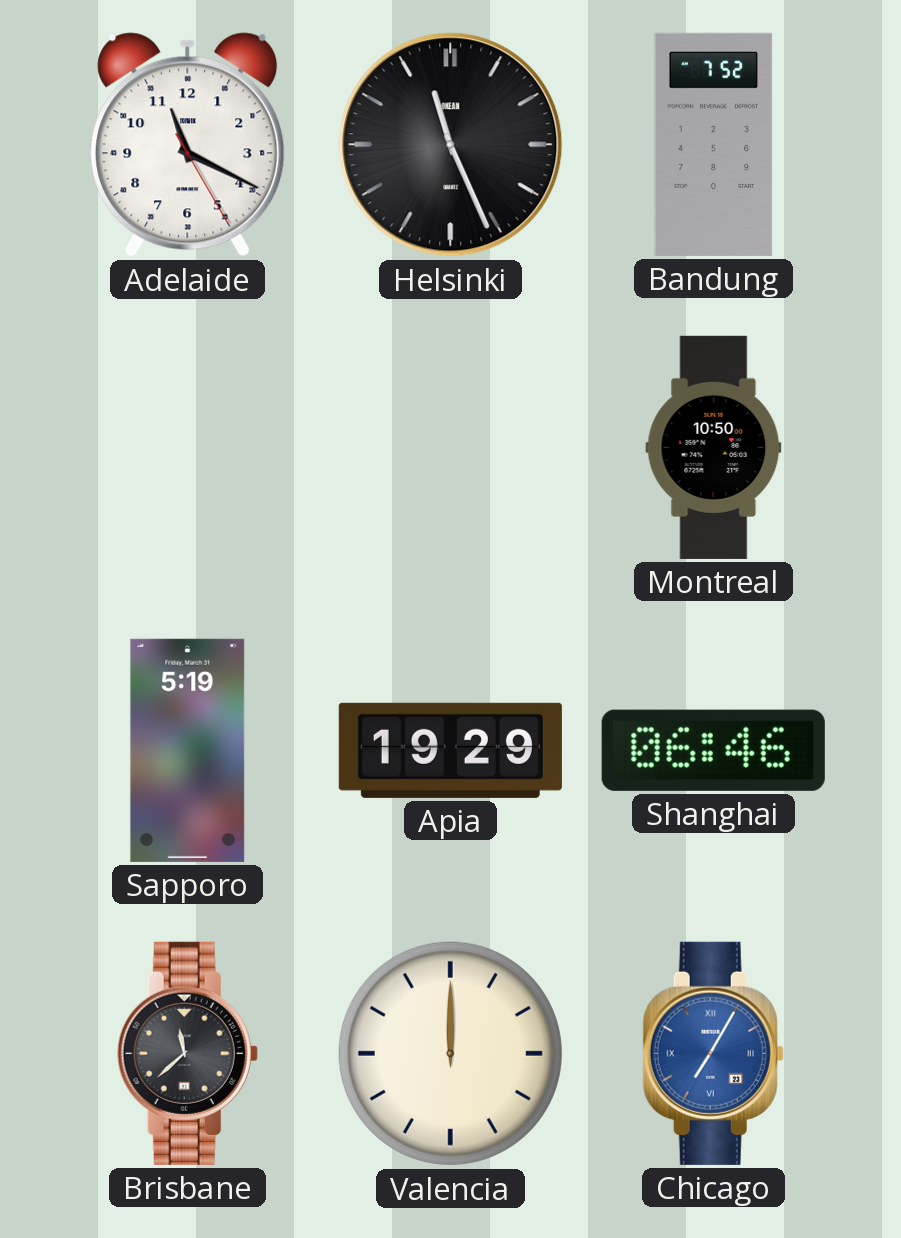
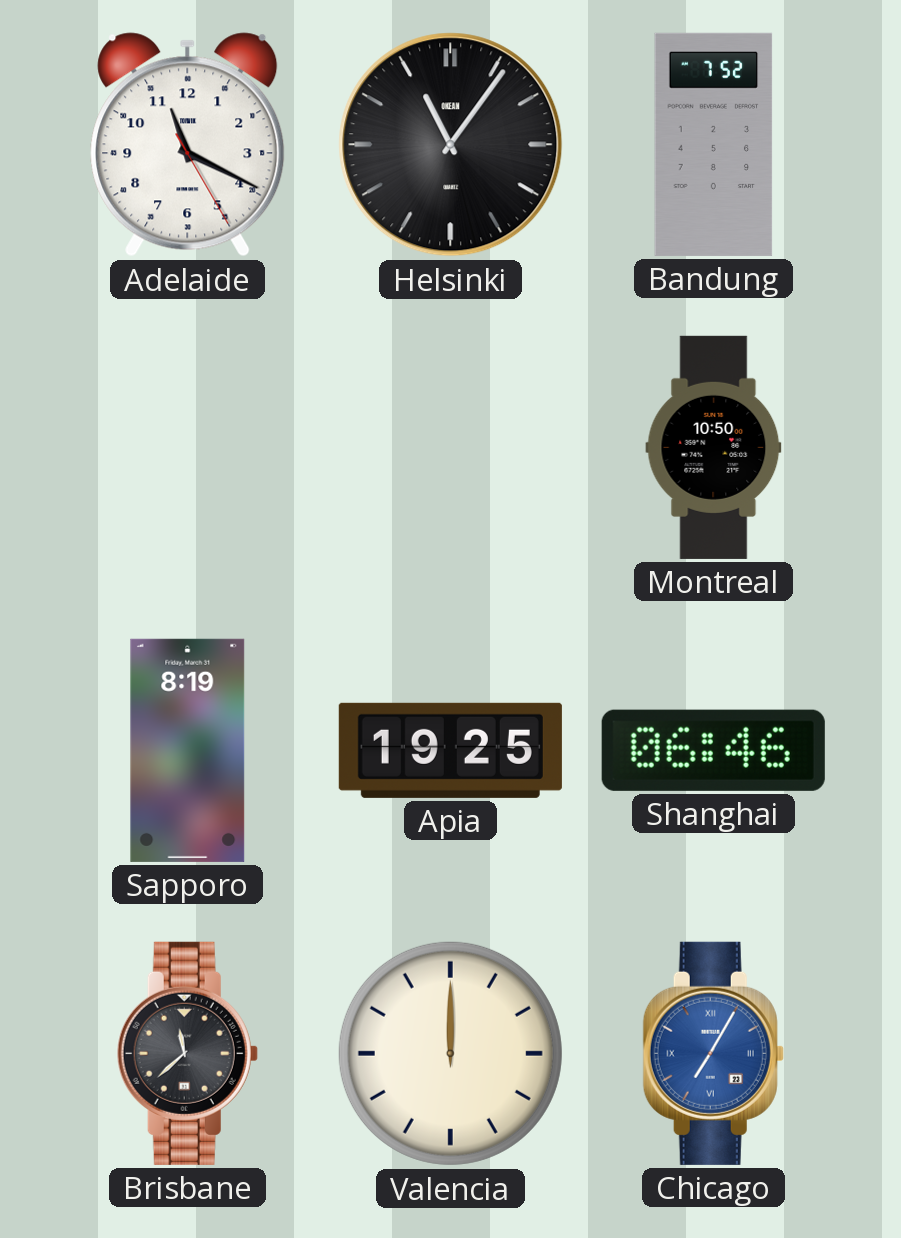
Helsinki: 11:26 -> 11:06 (451, 145)
Sapporo: 5:19 -> 8:19 (188, 750)
Apia: 19:29 -> 19:25 (450, 750)
